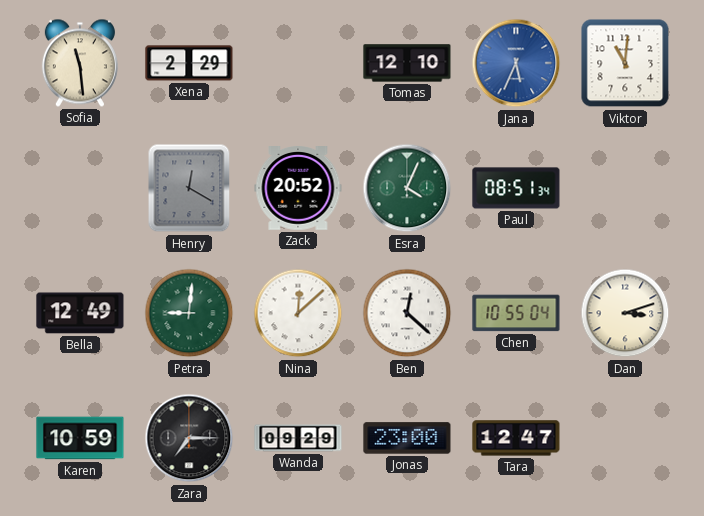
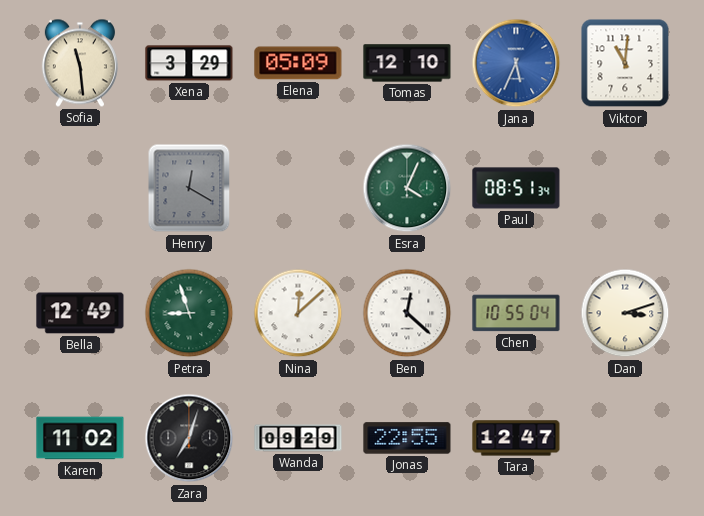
Xena: 2:29 -> 3:29 (189, 63)
Elena: none -> 05:09 (298, 63)
Zack: 20:52 -> none (298, 189)
Petra: 9:01 -> 8:57 (189, 313)
Karen: 10:59 -> 11:02 (80, 438)
Zara: 7:15 -> 7:03 (189, 438)
Jonas: 23:00 -> 22:55 (407, 438)
